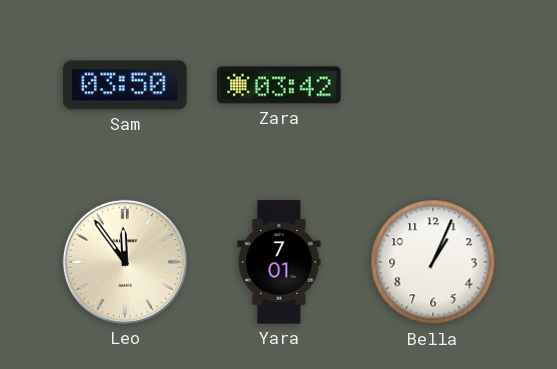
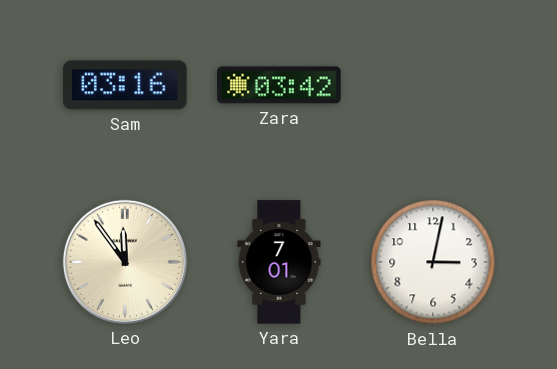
Sam: 03:50 -> 03:16 (125, 85)
Bella: 1:04 -> 3:02 (433, 262)
